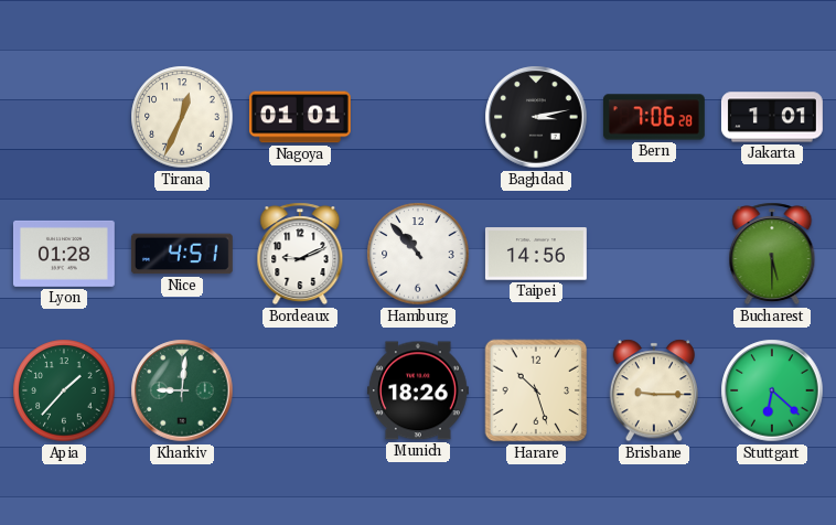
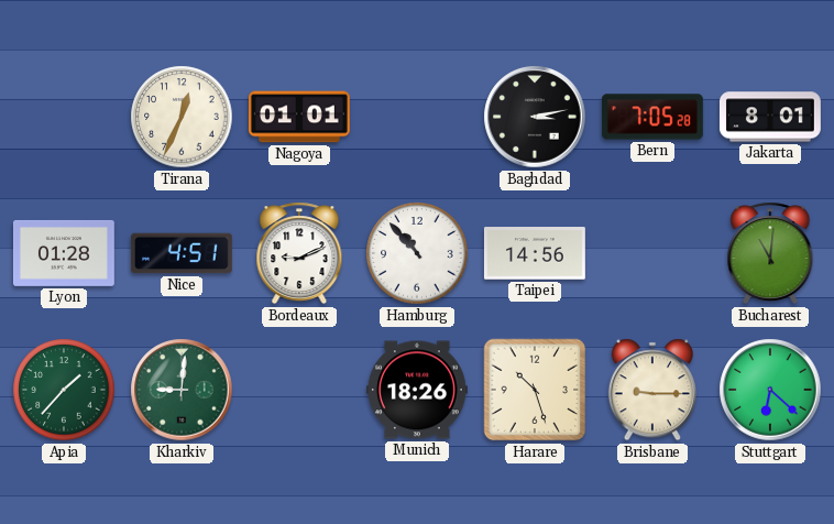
Bern: 7:06 -> 7:05 (652, 117)
Jakarta: 1:01 -> 8:01 (770, 117)
Bucharest: 5:30 -> 11:01 (770, 253)
